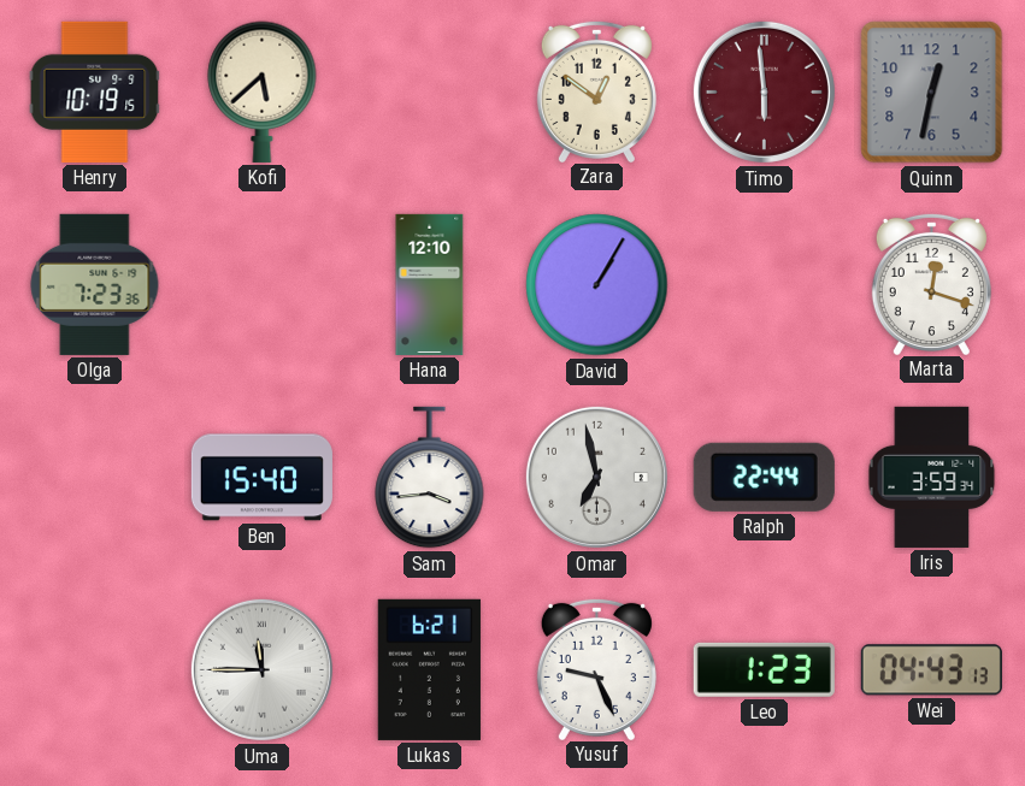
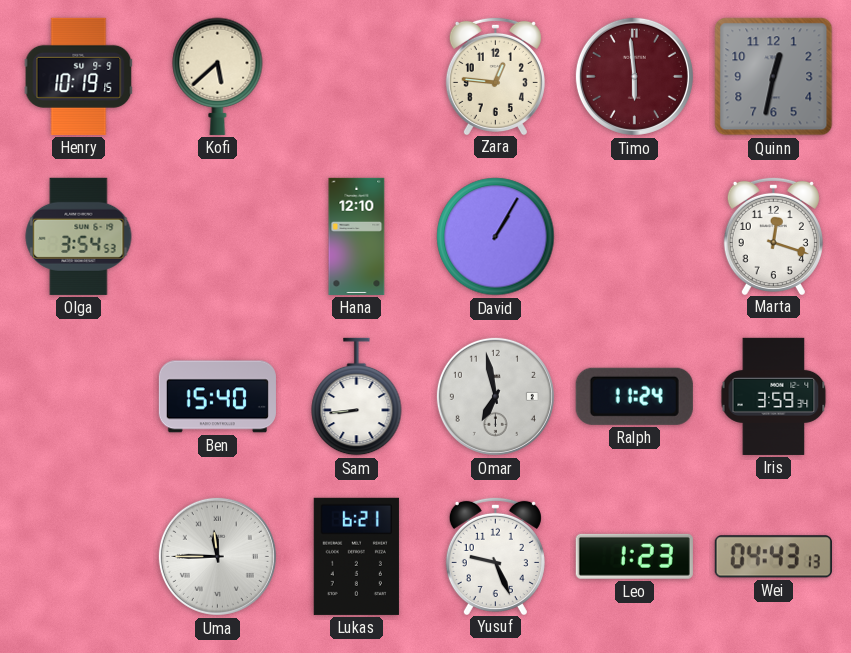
Zara: 12:51 -> 12:46 (495, 75)
Olga: 7:23 -> 3:54 (79, 236)
Sam: 3:44 -> 8:44 (357, 397)
Ralph: 22:44 -> 11:24 (634, 396)
